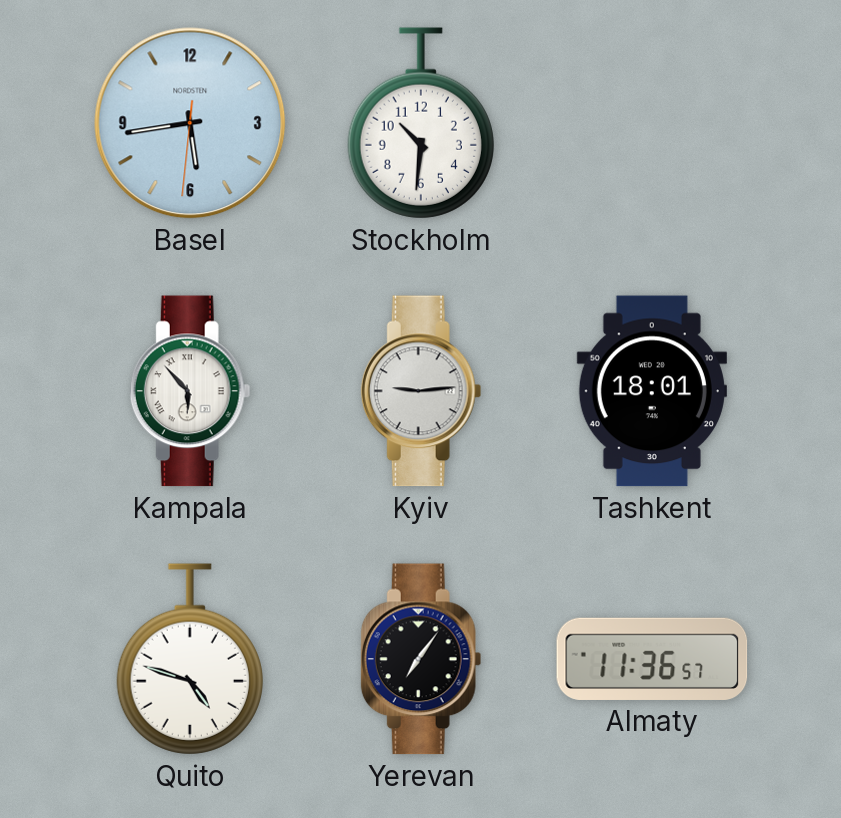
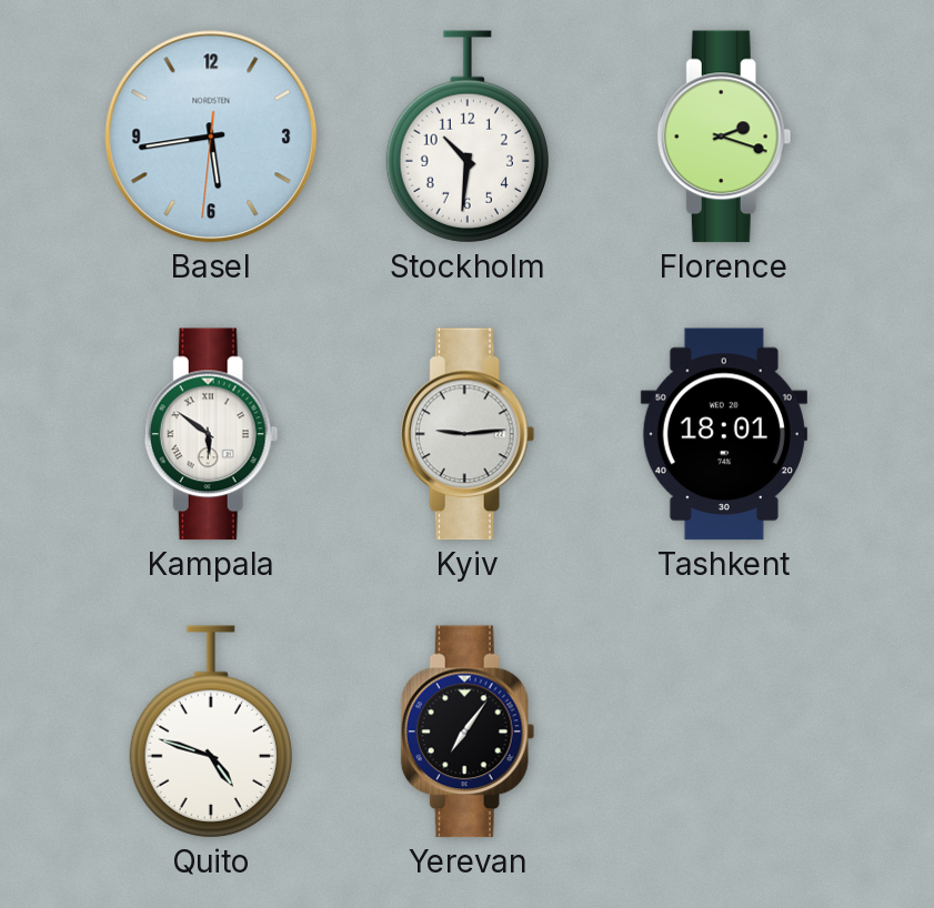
Florence: none -> 2:18 (724, 137)
Kampala: 5:53 -> 5:51 (211, 434)
Almaty: 11:36 -> none (652, 659)
